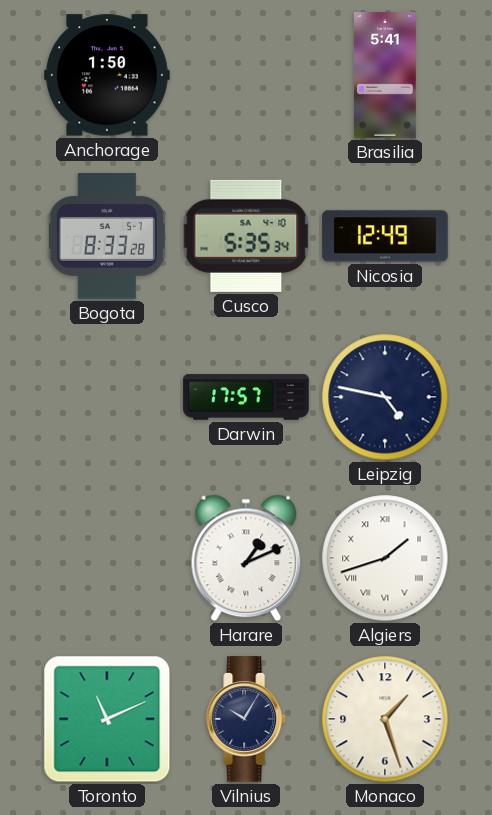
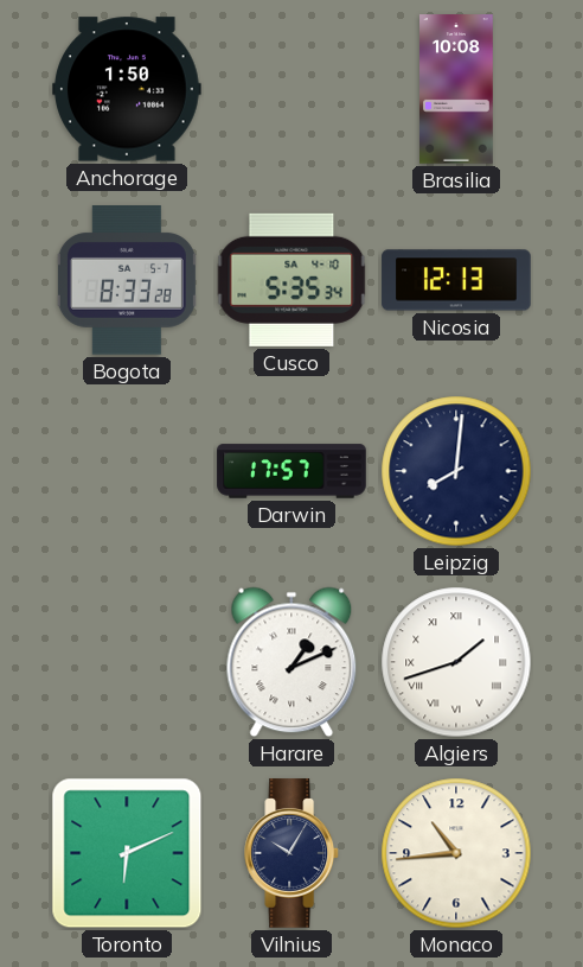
Brasilia: 5:41 -> 10:08 (457, 89)
Nicosia: 12:49 -> 12:13 (456, 280)
Leipzig: 4:47 -> 8:01 (456, 471)
Toronto: 11:11 -> 6:11 (127, 853)
Monaco: 1:27 -> 10:44 (456, 853)
